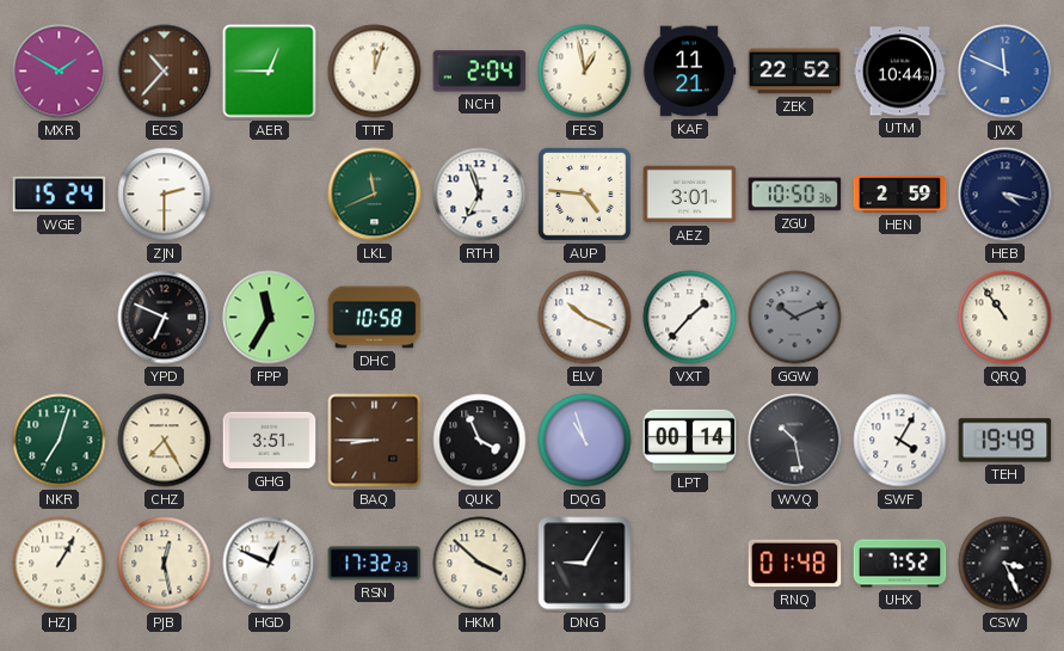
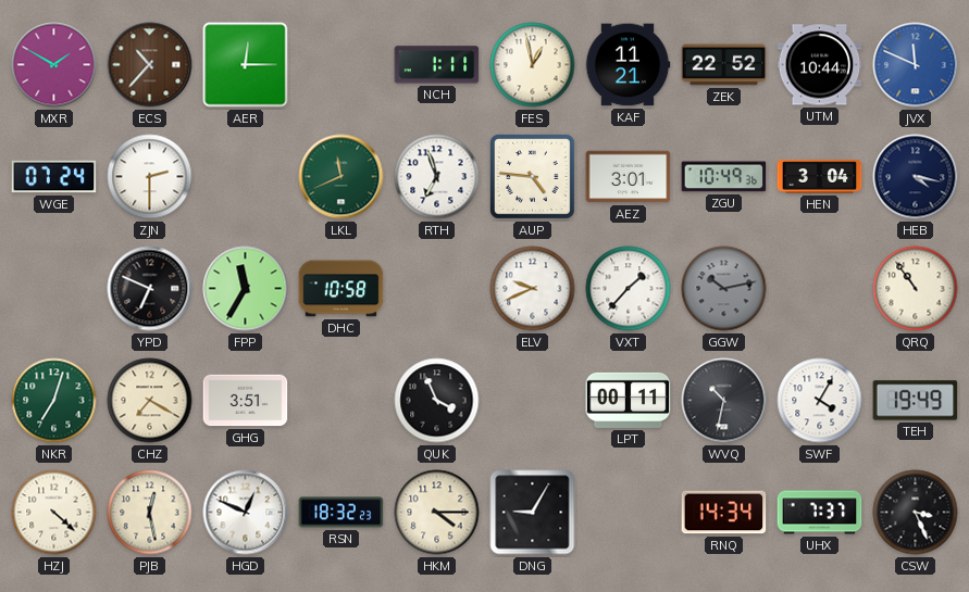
AER: 12:45 -> 12:15 (246, 65)
TTF: 12:03 -> none (375, 72)
NCH: 2:04 -> 1:11 (437, 65)
WGE: 15:24 -> 07:24 (54, 177)
ZGU: 10:50 -> 10:49 (724, 177)
HEN: 2:59 -> 3:04 (820, 177)
ELV: 10:19 -> 9:41 (533, 289)
GGW: 10:11 -> 10:13 (724, 289)
CHZ: 7:25 -> 7:20 (150, 401)
BAQ: 8:45 -> none (375, 441)
DQG: 10:57 -> none (585, 441)
LPT: 00:14 -> 00:11 (629, 400)
WVQ: 10:28 -> 10:32 (724, 401)
HZJ: 1:05 -> 4:22 (54, 513)
RSN: 17:32 -> 18:32 (341, 513)
HKM: 3:52 -> 4:15 (437, 513)
RNQ: 01:48 -> 14:34 (724, 513)
UHX: 7:52 -> 7:37 (820, 513)
